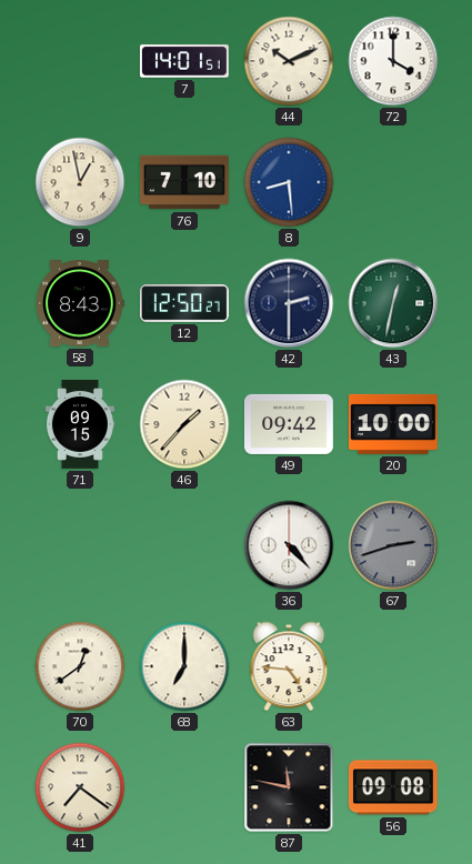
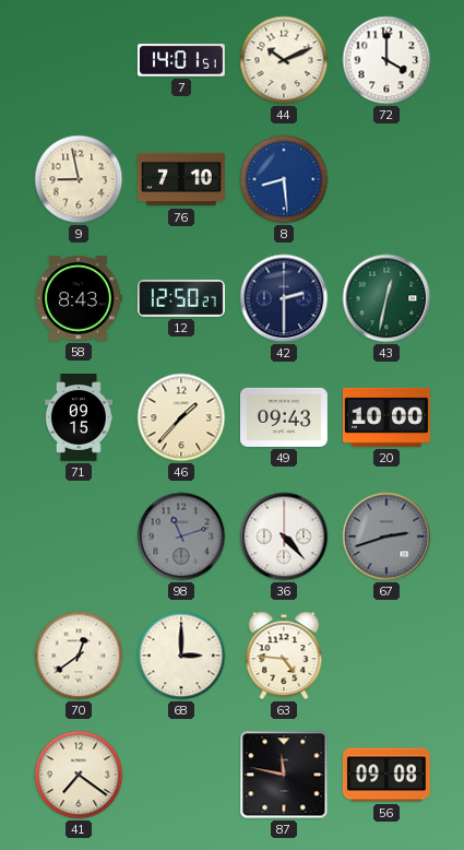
9: 12:58 -> 8:58 (79, 179)
49: 09:42 -> 09:43 (285, 417)
98: none -> 11:12 (181, 536)
68: 7:00 -> 3:00 (181, 656)
